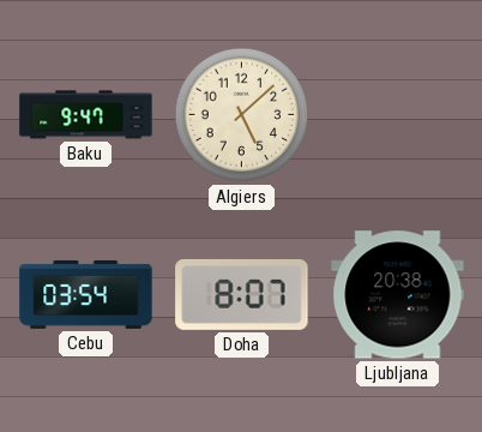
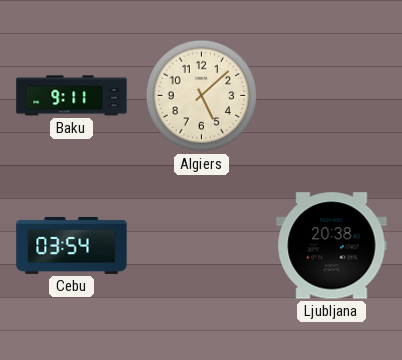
Baku: 9:47 -> 9:11 (72, 96)
Doha: 8:07 -> none (242, 294)
